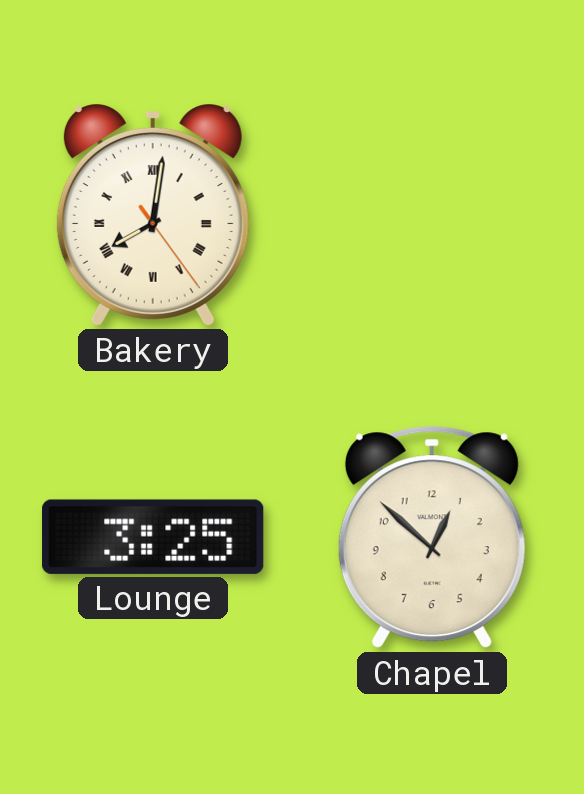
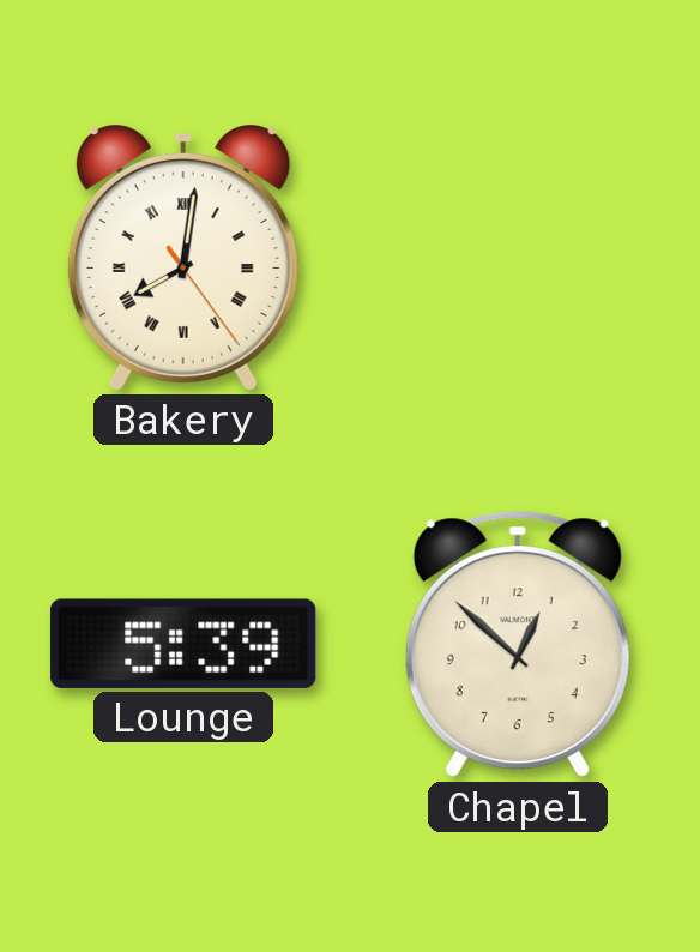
Lounge: 3:25 -> 5:39 (183, 644)
